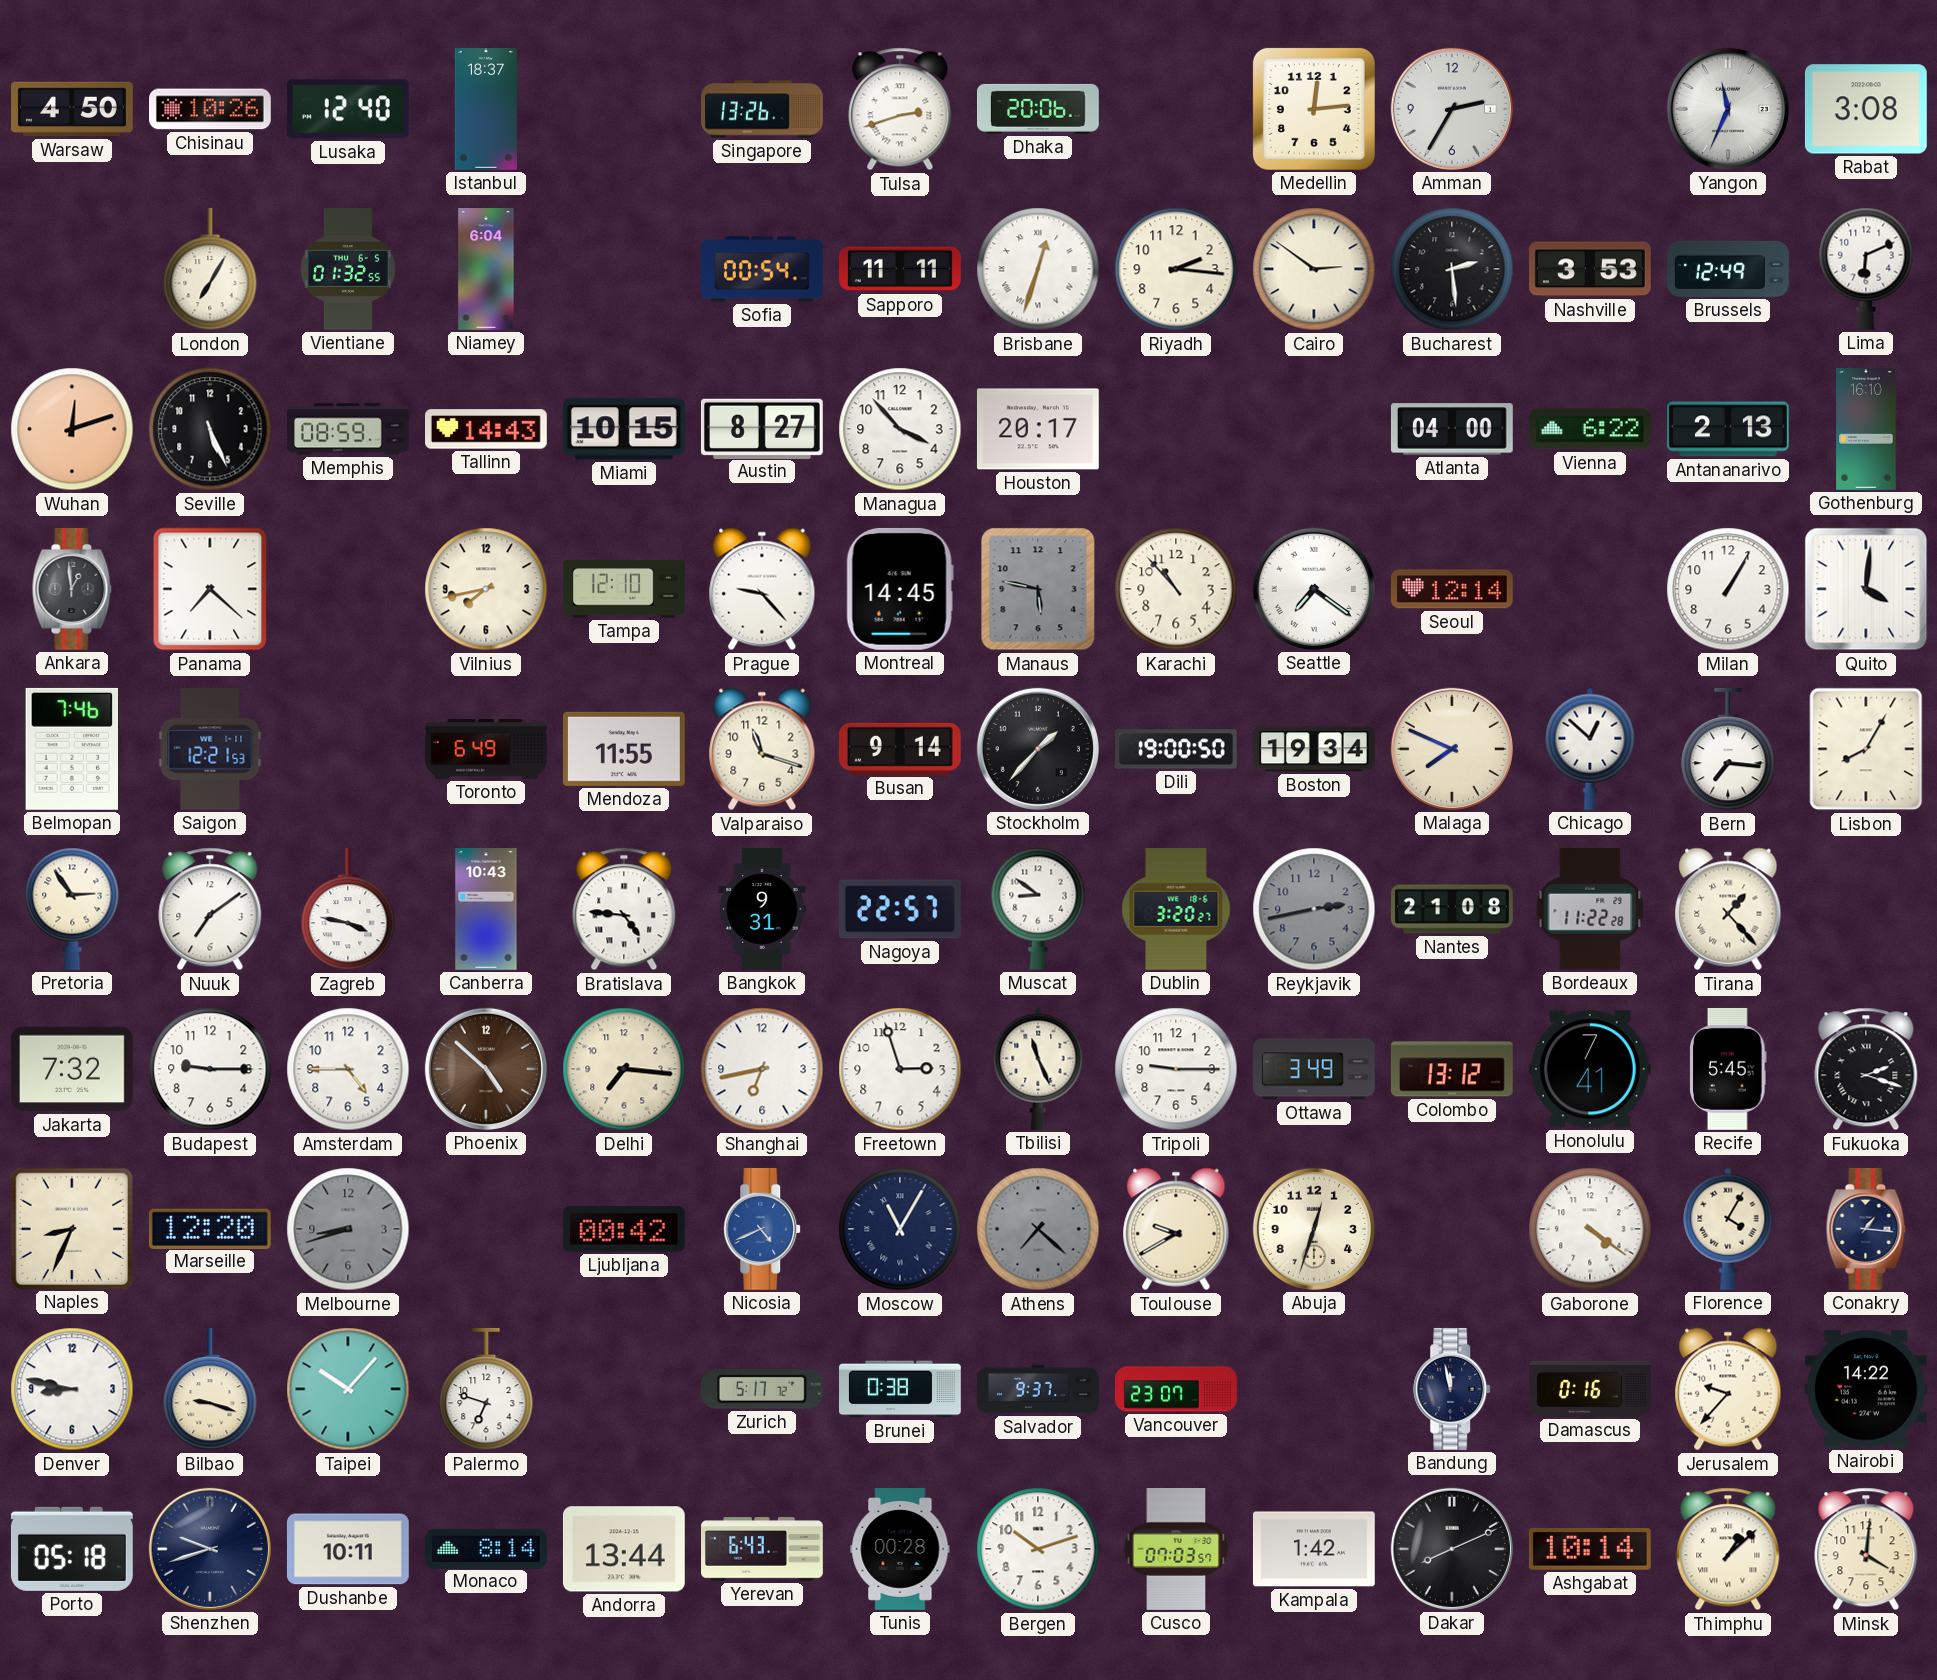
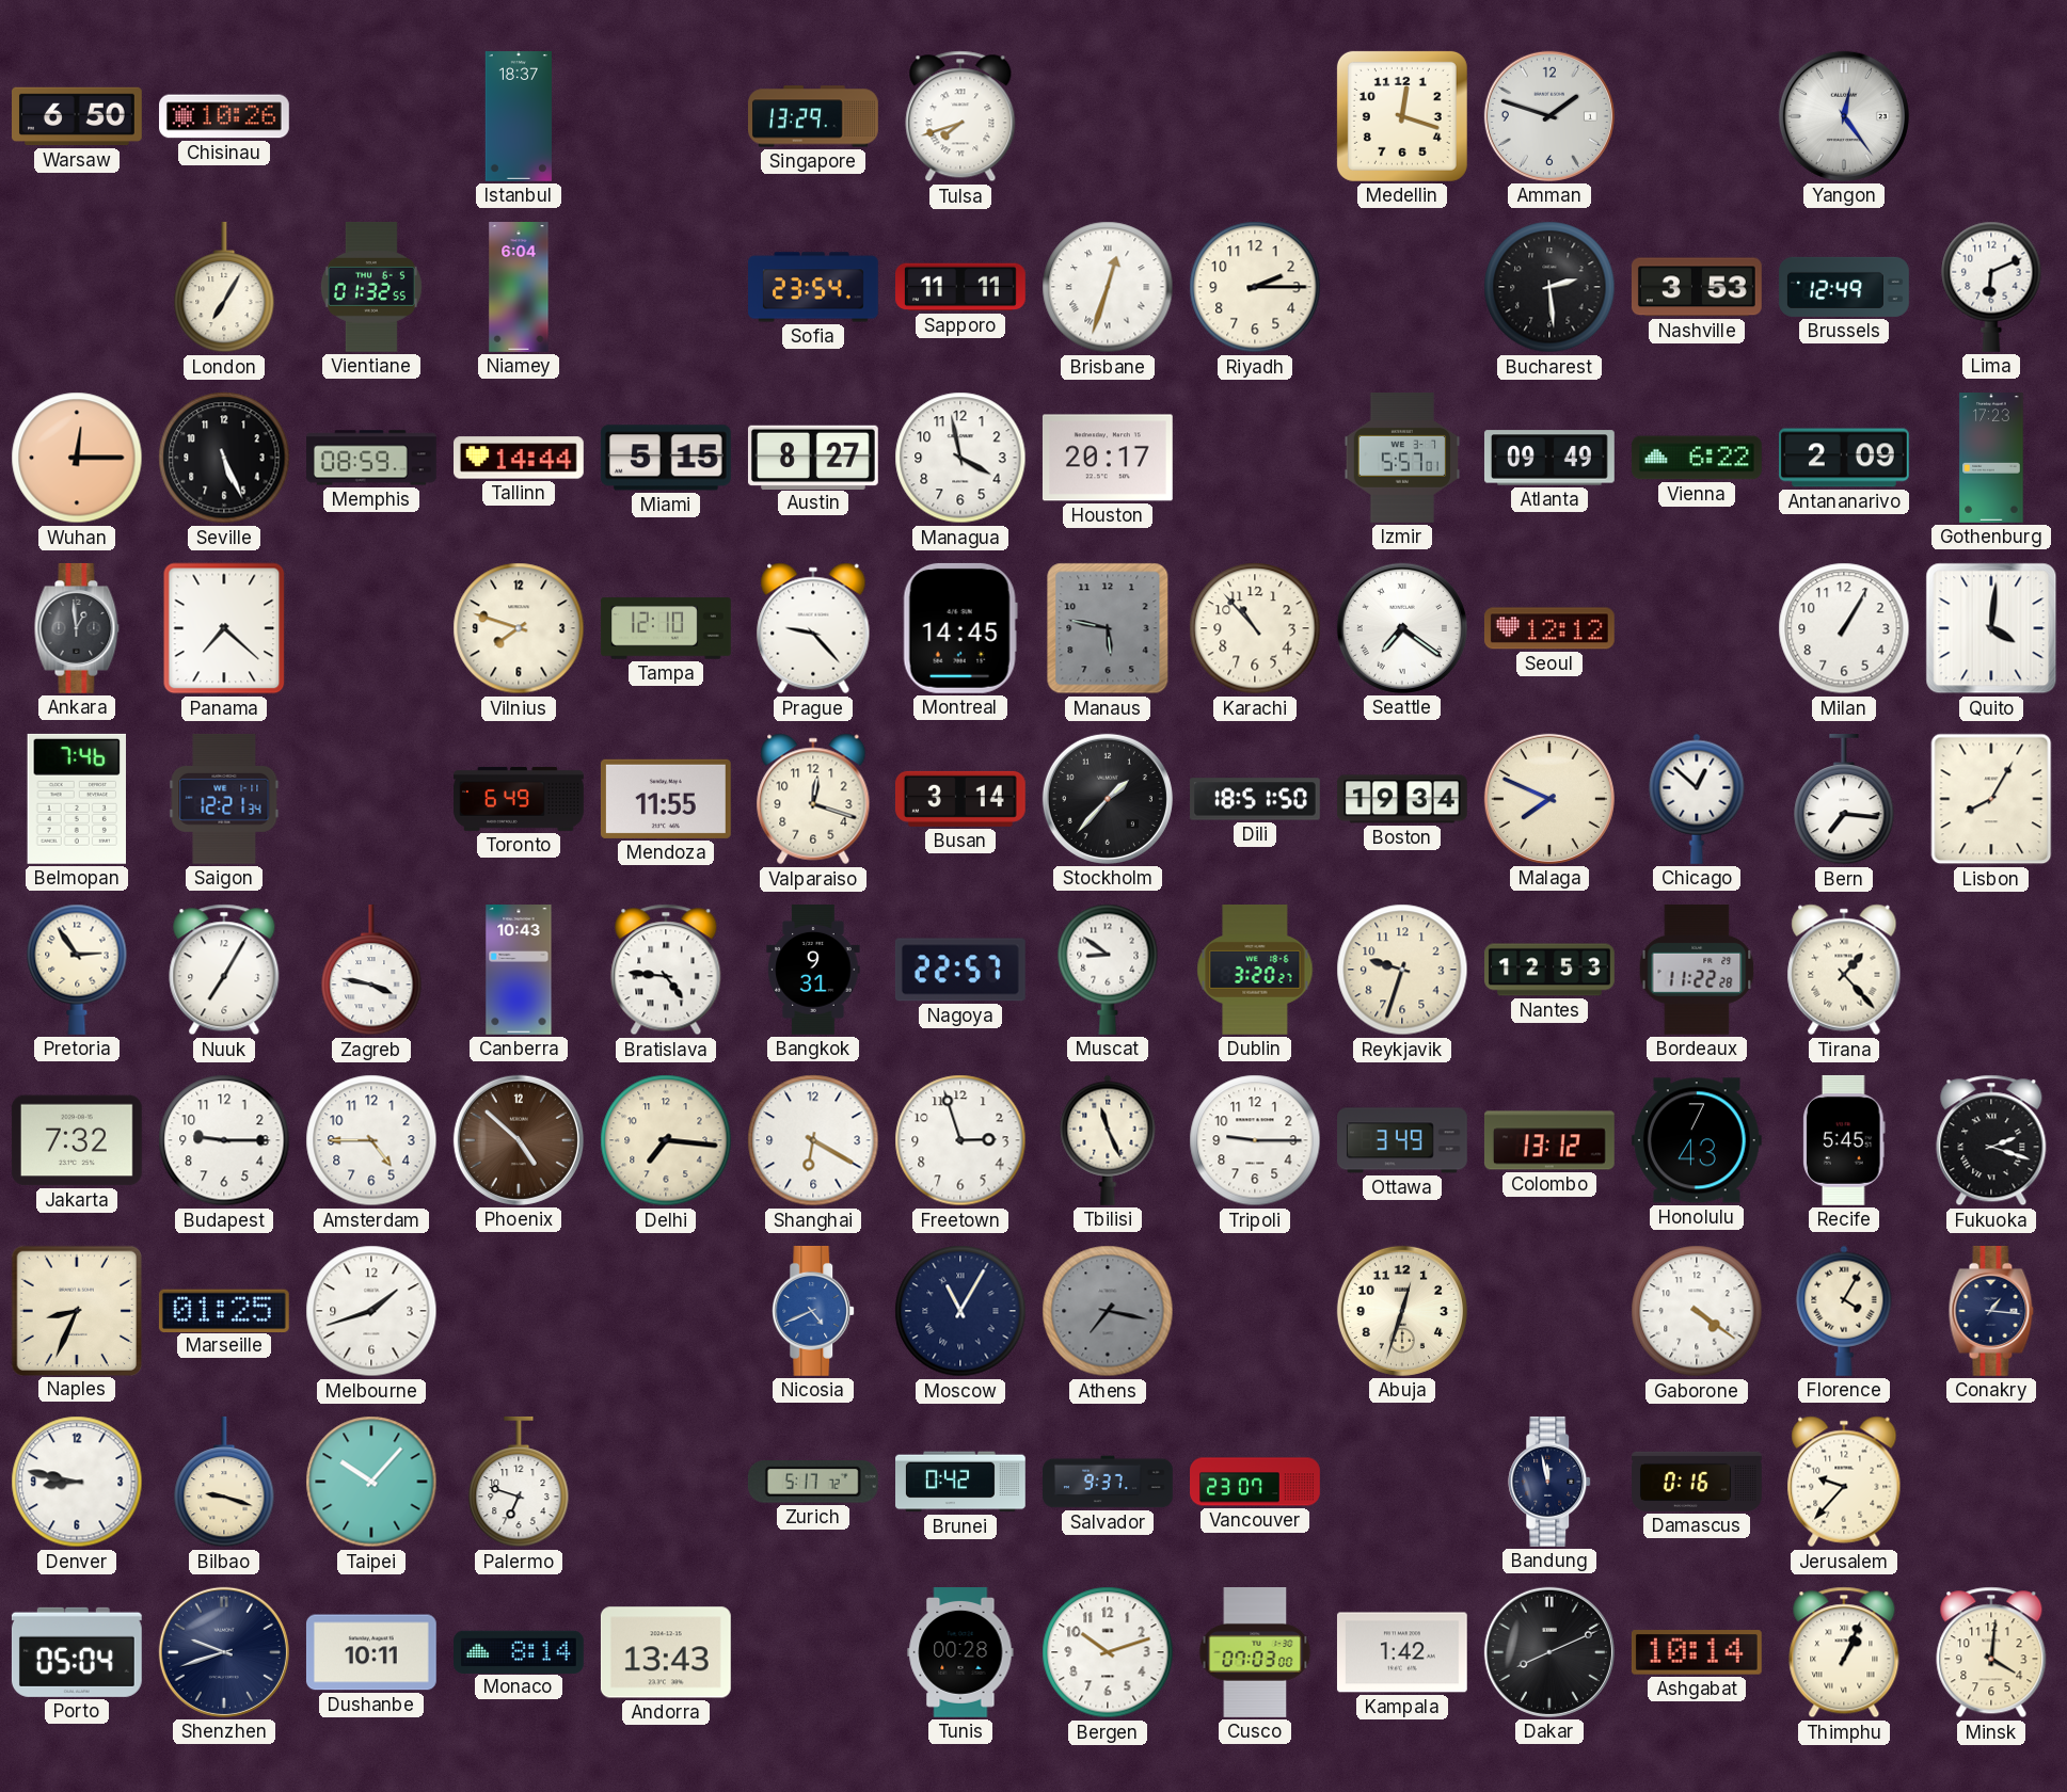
Warsaw: 4:50 -> 6:50 (78, 116)
Lusaka: 12:40 -> none (348, 109)
Singapore: 13:26 -> 13:29 (814, 116)
Tulsa: 2:42 -> 7:42 (960, 116)
Dhaka: 20:06 -> none (1038, 109)
Medellin: 12:14 -> 12:18 (1402, 116)
Amman: 2:35 -> 1:48 (1549, 116)
Yangon: 11:34 -> 12:24 (1844, 116)
Rabat: 3:08 -> none (1866, 109)
Sofia: 00:54 -> 23:54 (814, 287)
Riyadh: 2:16 -> 2:15 (1255, 287)
Cairo: 2:51 -> none (1314, 269)
Wuhan: 12:12 -> 12:15 (77, 458)
Tallinn: 14:43 -> 14:44 (520, 458)
Miami: 10:15 -> 5:15 (666, 458)
Managua: 3:53 -> 3:58 (960, 458)
Izmir: none -> 5:57 (1402, 458)
Atlanta: 04:00 -> 09:49 (1549, 458)
Antananarivo: 2:13 -> 2:09 (1845, 458)
Gothenburg: 16:10 -> 17:23 (1991, 459)
Vilnius: 7:43 -> 7:48 (519, 628)
Seoul: 12:14 -> 12:12 (1549, 628)
Saigon: 12:21:53 -> 12:21:34 (224, 799)
Valparaiso: 11:18 -> 12:18 (813, 799)
Busan: 9:14 -> 3:14 (960, 799)
Dili: 19:00 -> 18:51 (1256, 799)
Nuuk: 7:09 -> 7:05 (224, 970)
Reykjavik: 2:43 -> 9:33 (1402, 970)
Reykjavik dial: grey -> cream (1402, 970)
Nantes: 21:08 -> 12:53 (1551, 970)
Shanghai: 6:43 -> 6:20 (813, 1140)
Honolulu: 7:41 -> 7:43 (1697, 1140)
Marseille: 12:20 -> 01:25 (224, 1310)
Melbourne: 8:42 -> 1:42 (371, 1311)
Melbourne dial: grey -> white (371, 1311)
Ljubljana: 00:42 -> none (624, 1229)
Athens: 7:22 -> 7:17 (1108, 1311)
Toulouse: 9:40 -> none (1176, 1229)
Brunei: 0:38 -> 0:42 (961, 1482)
Nairobi: 14:22 -> none (1866, 1389)
Porto: 05:18 -> 05:04 (77, 1652)
Andorra: 13:44 -> 13:43 (666, 1652)
Yerevan: 6:43 -> none (762, 1549)
Cusco: 07:03:57 -> 07:03:00 (1255, 1653)
Thimphu: 1:08 -> 1:04 (1844, 1652)
